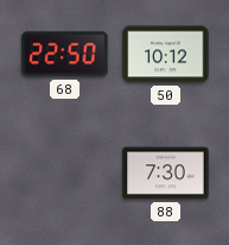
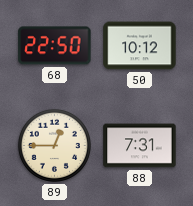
89: none -> 12:45 (54, 145)
88: 7:30 -> 7:31 (140, 146)
